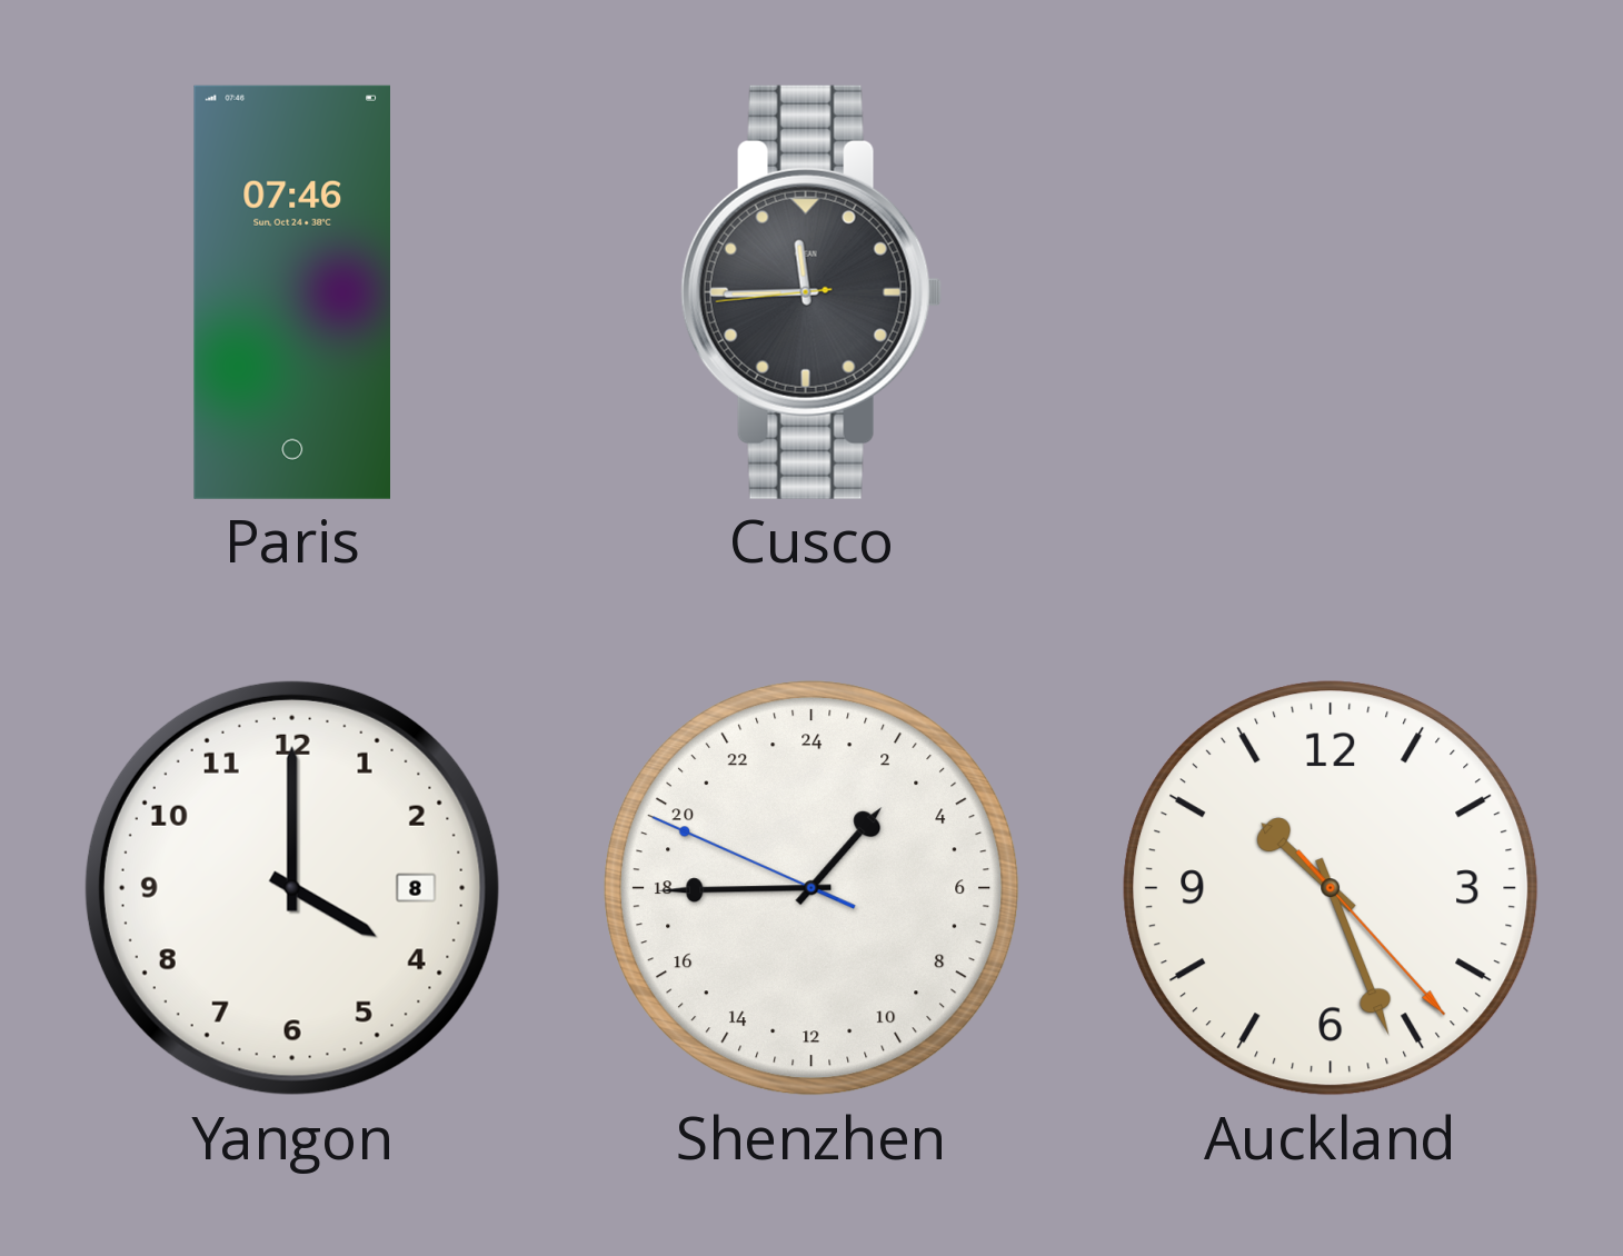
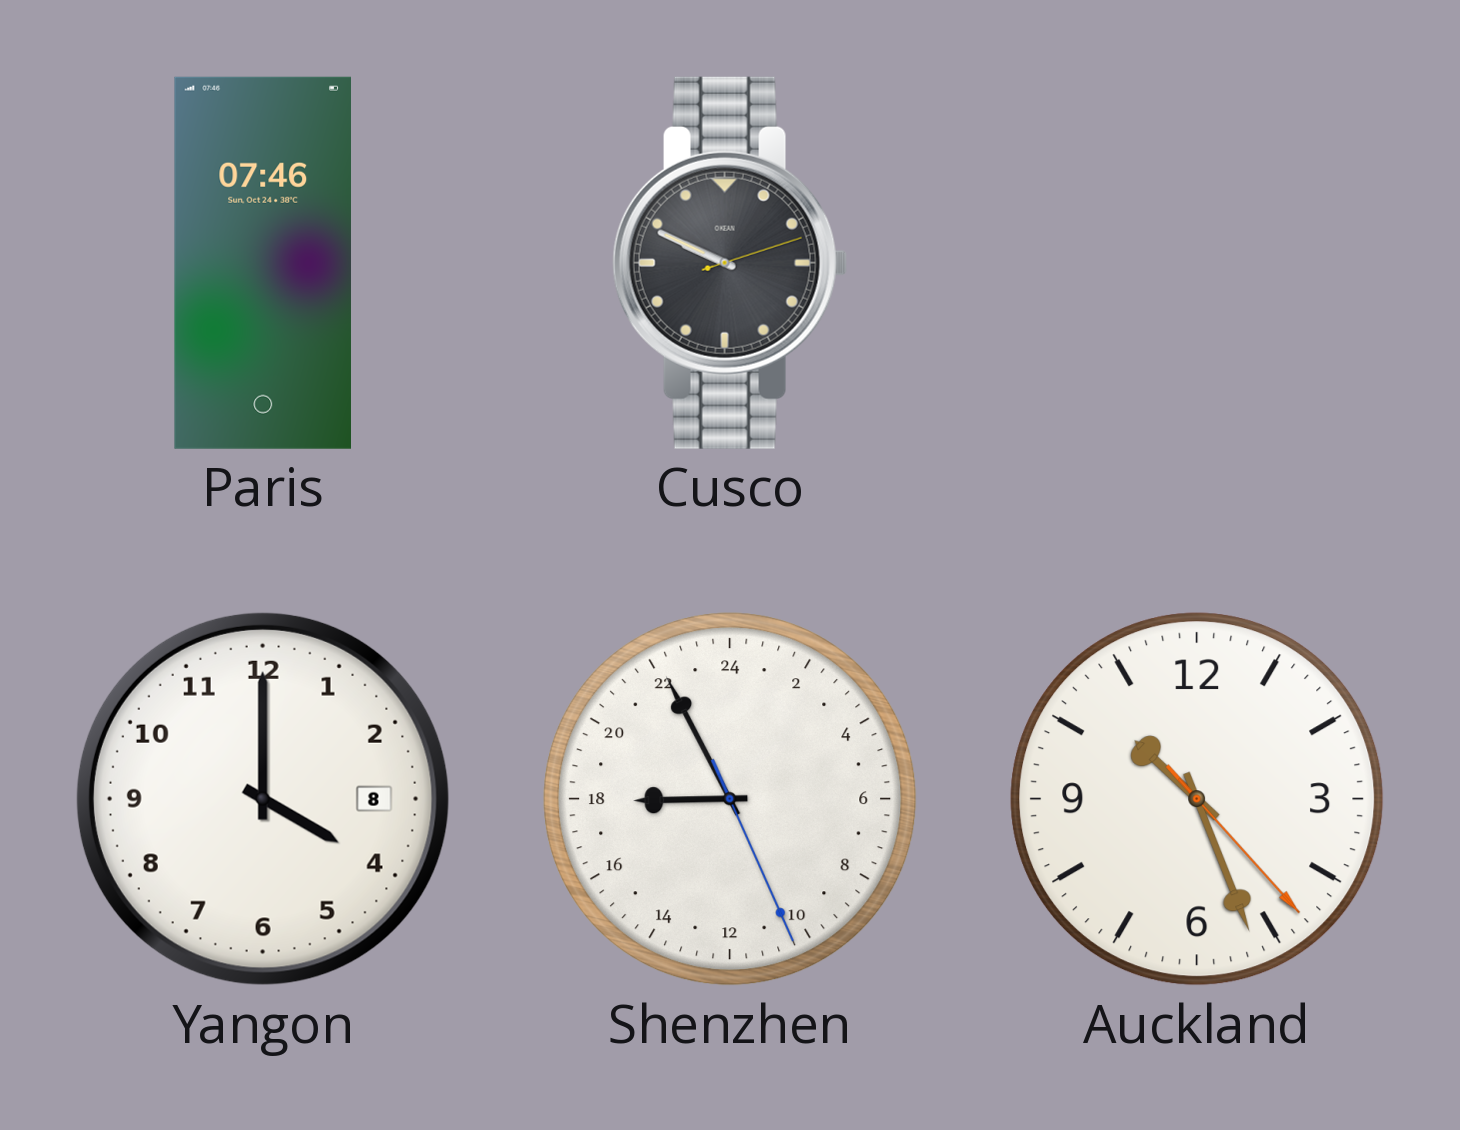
Cusco: 11:44 -> 9:49 (730, 263)
Shenzhen: 2:44 -> 17:55 (730, 799)
